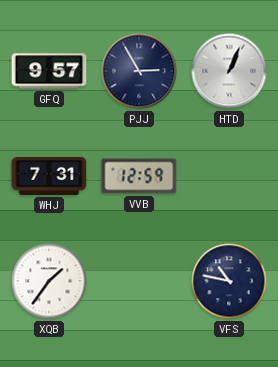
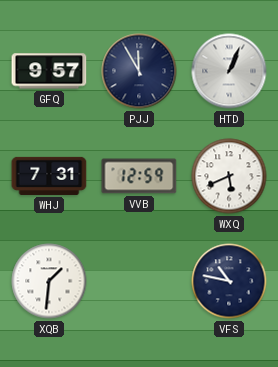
PJJ: 2:55 -> 11:55 (139, 71)
WXQ: none -> 5:41 (229, 176)
XQB: 1:36 -> 1:31 (49, 281)
